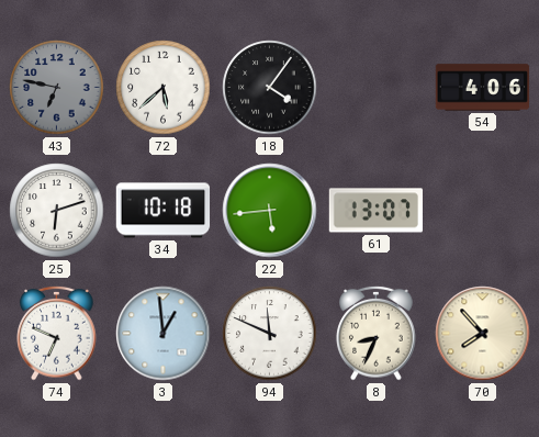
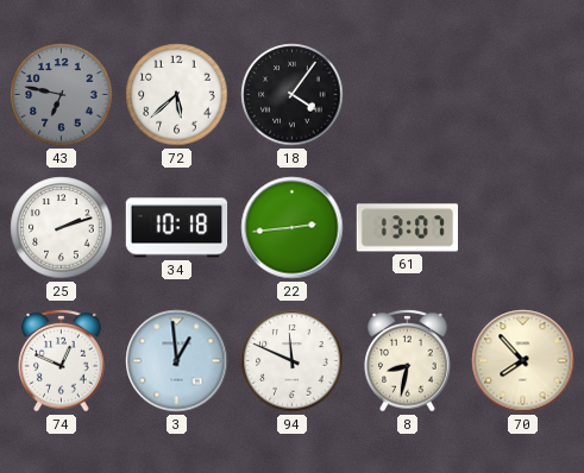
54: 4:06 -> none (483, 88)
25: 6:12 -> 2:12 (62, 228)
22: 5:44 -> 2:44 (293, 228)
74: 6:49 -> 12:49 (62, 360)
8: 8:34 -> 8:32 (408, 360)
